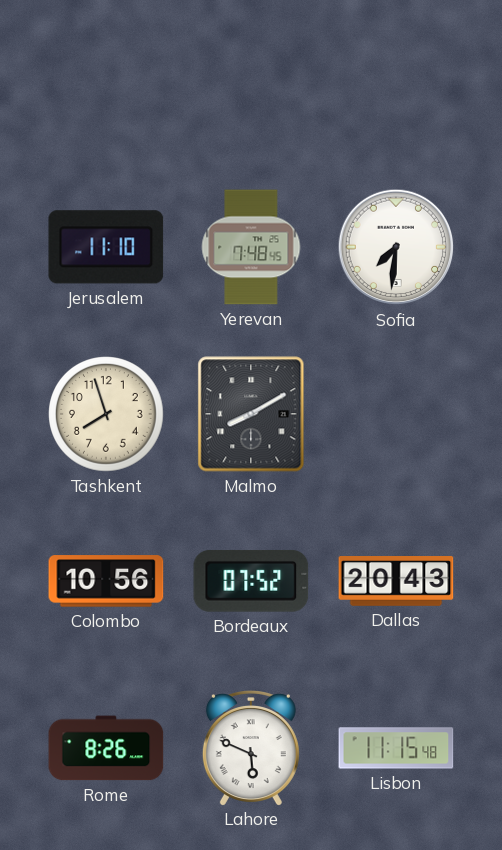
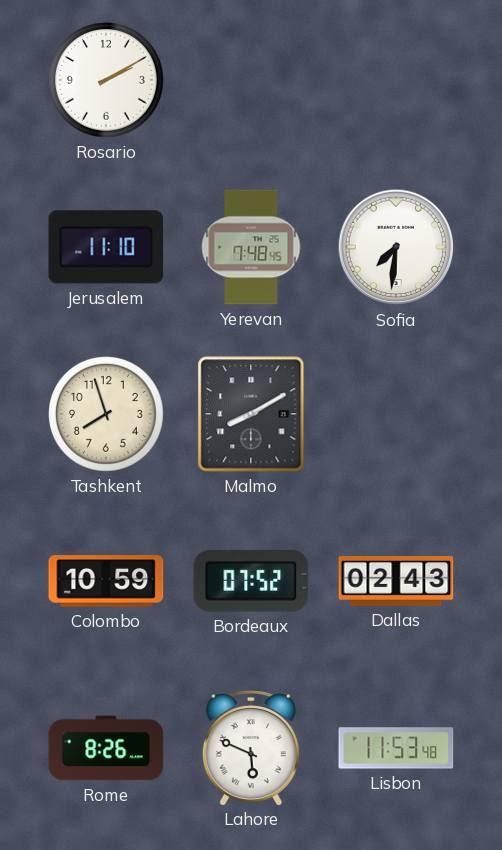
Rosario: none -> 2:10 (107, 81)
Colombo: 10:56 -> 10:59 (106, 581)
Dallas: 20:43 -> 02:43 (396, 582)
Lisbon: 11:15 -> 11:53 (396, 748)
